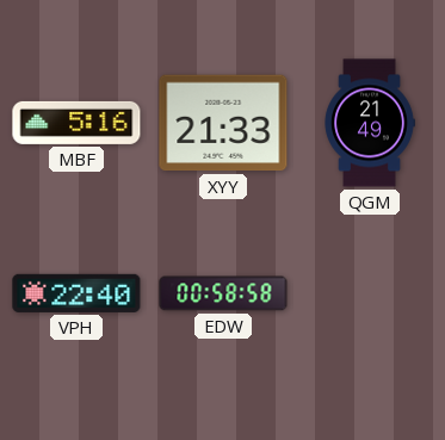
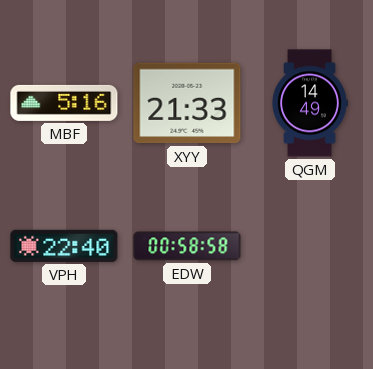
QGM: 21:49 -> 14:49 (310, 103)
